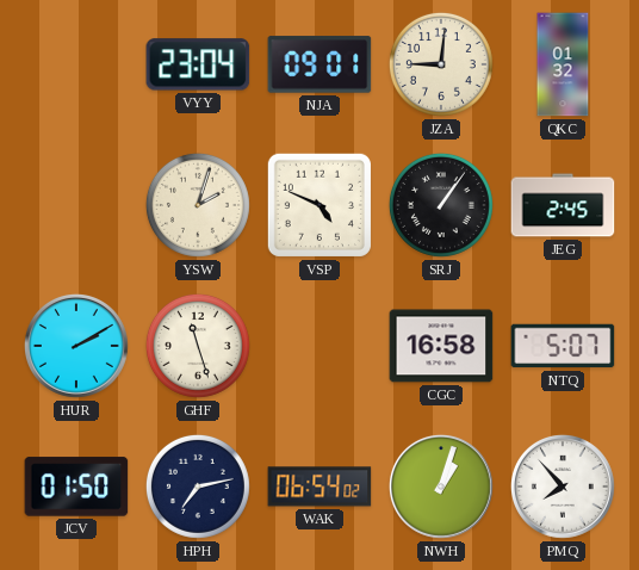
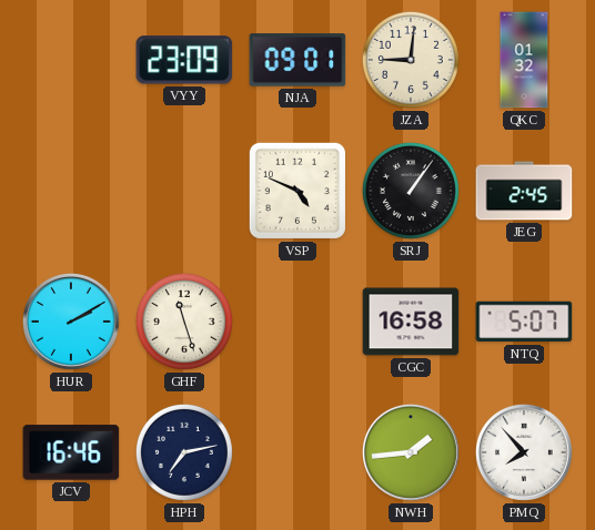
VYY: 23:04 -> 23:09 (184, 60)
YSW: 2:03 -> none (198, 205)
JCV: 01:50 -> 16:46 (71, 452)
WAK: 06:54 -> none (319, 487)
NWH: 1:03 -> 1:44 (411, 452)
